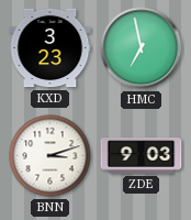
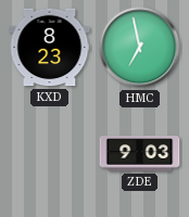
KXD: 3:23 -> 8:23 (50, 48)
BNN: 3:12 -> none (50, 156)
